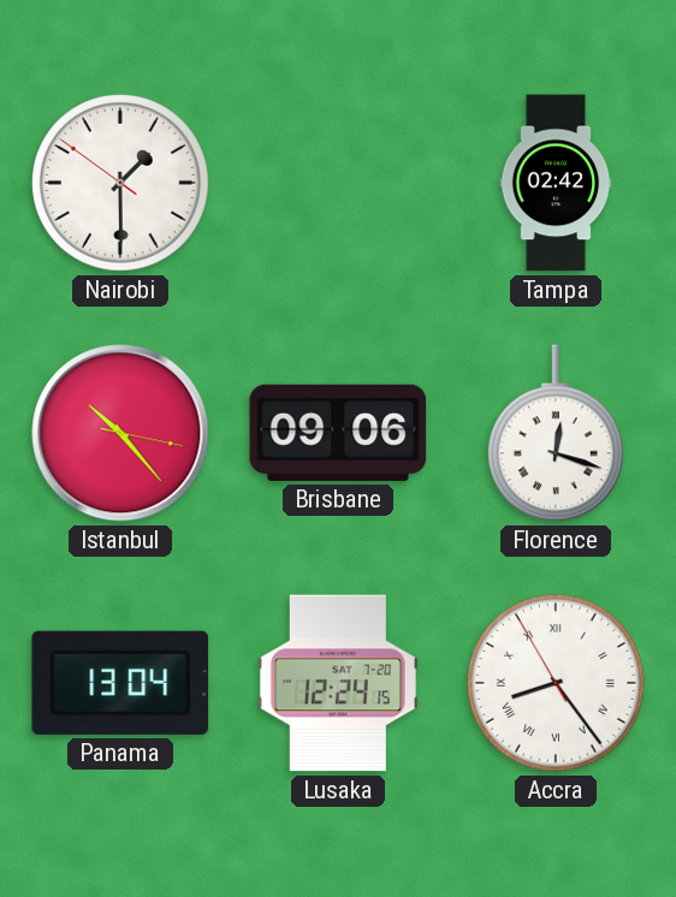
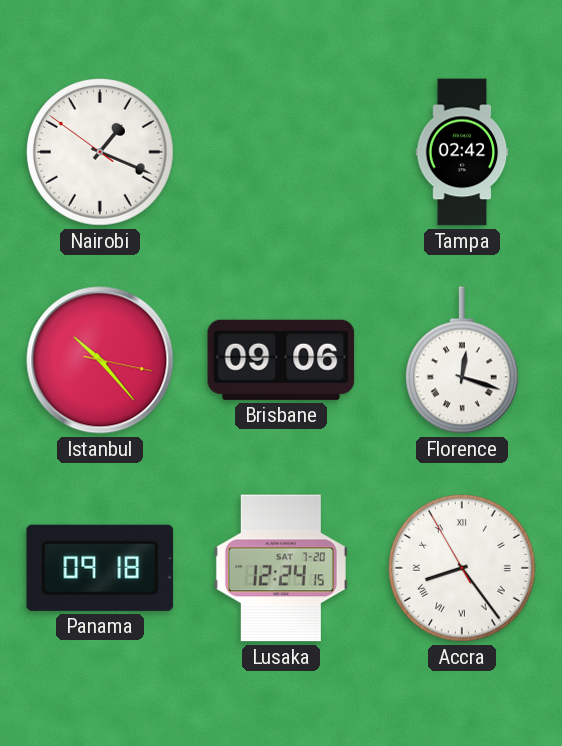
Nairobi: 1:29 -> 1:18 (101, 153)
Panama: 13:04 -> 09:18 (100, 568)
